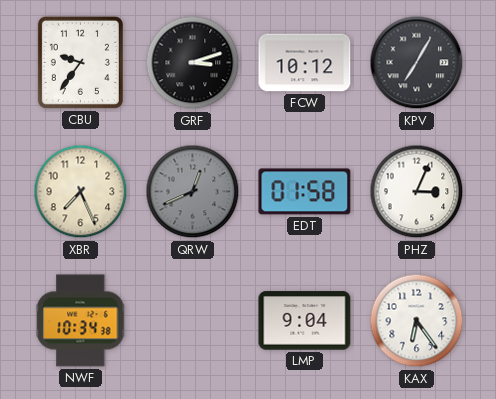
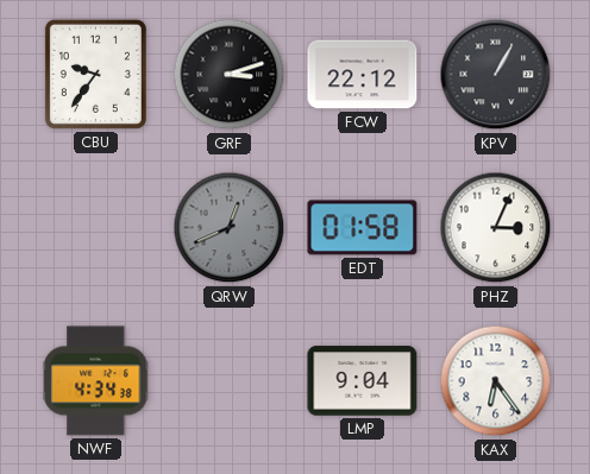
FCW: 10:12 -> 22:12 (363, 75)
KPV: 7:05 -> 1:05 (496, 75)
XBR: 7:26 -> none (81, 192)
NWF: 10:34 -> 4:34 (96, 381)
